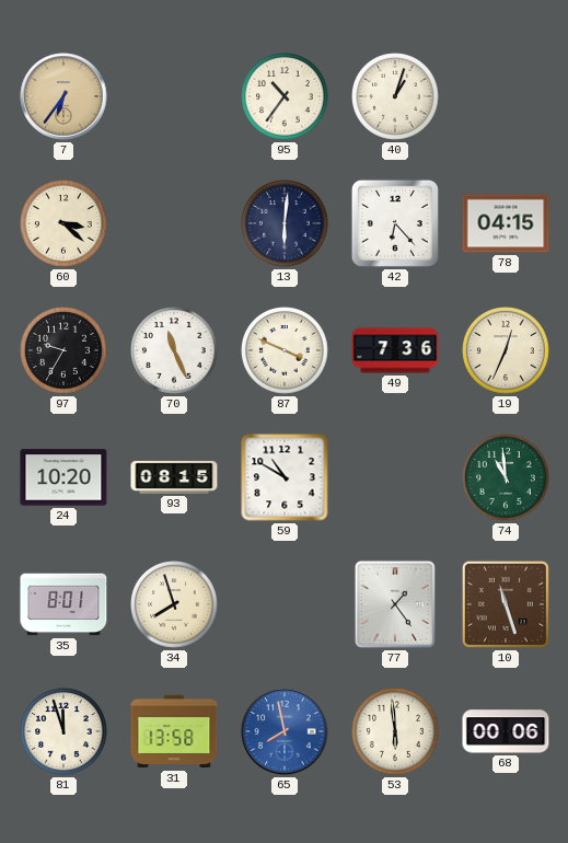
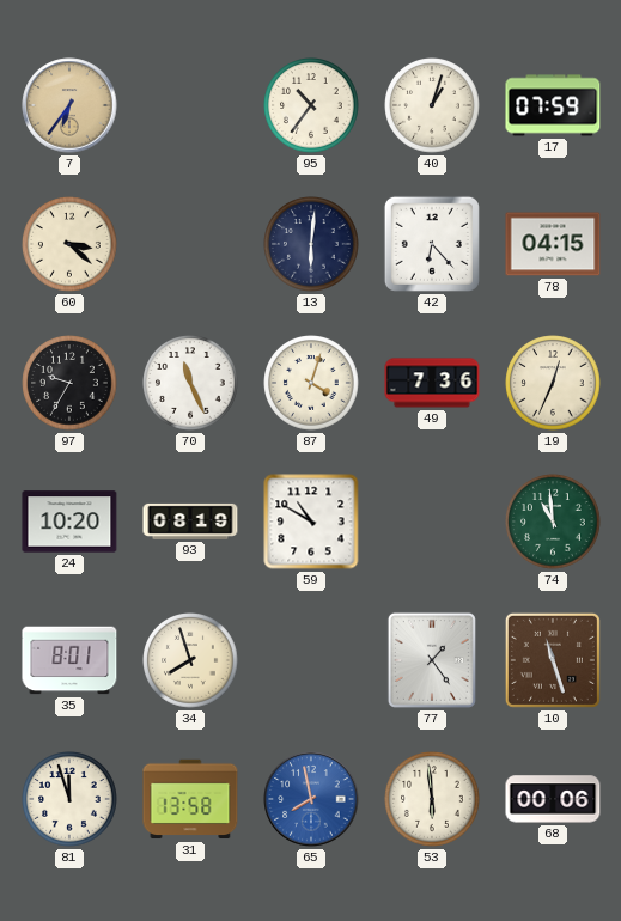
17: none -> 07:59 (553, 105)
87: 3:49 -> 4:03 (311, 383)
93: 08:15 -> 08:19 (190, 522)
